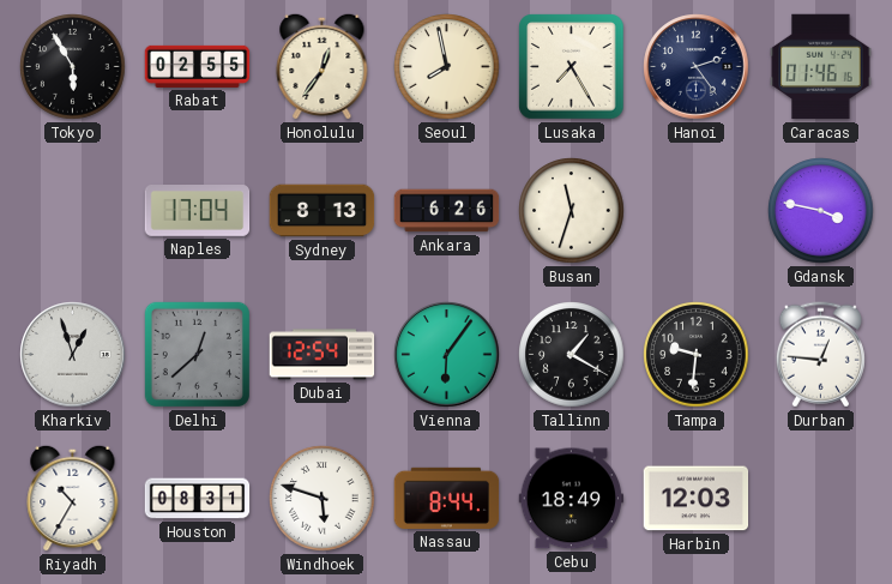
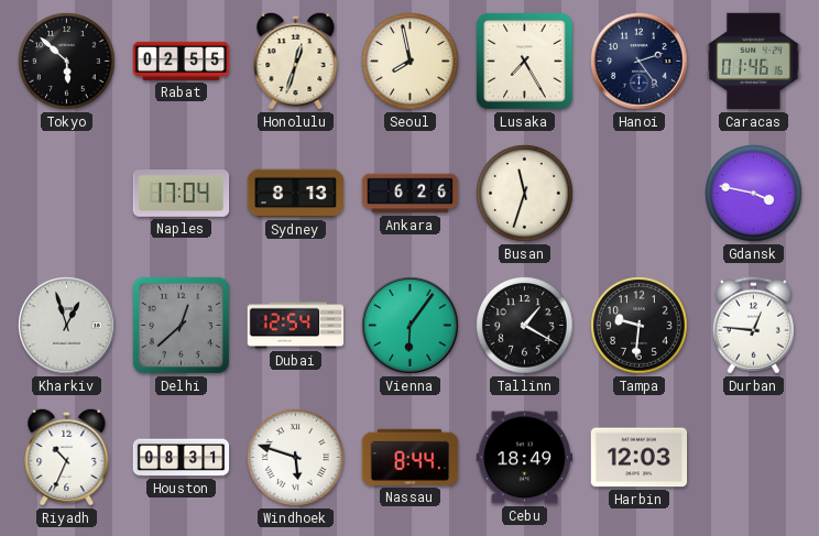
Tokyo: 5:55 -> 5:52 (67, 62)
Honolulu: 12:36 -> 12:33 (296, 61)
Riyadh: 10:35 -> 10:34 (67, 457)
